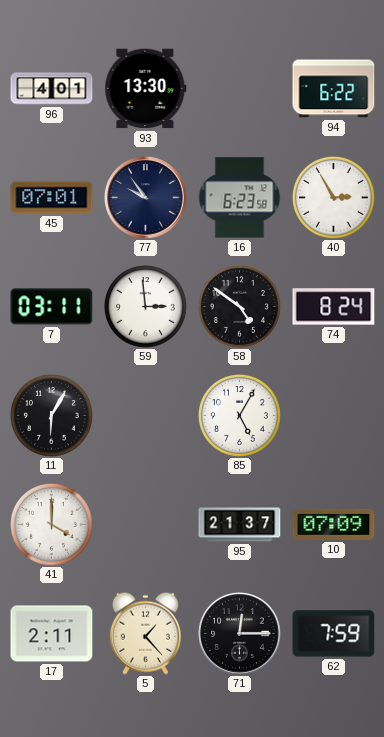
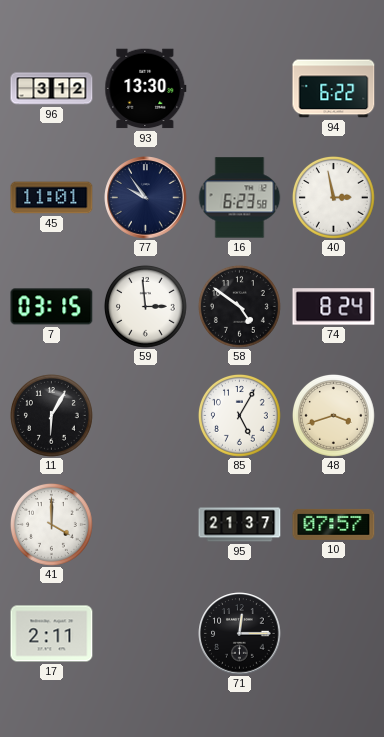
96: 4:01 -> 3:12 (52, 89)
45: 07:01 -> 11:01 (52, 198)
40: 2:55 -> 2:58 (333, 197)
7: 03:11 -> 03:15 (52, 307)
48: none -> 3:42 (333, 415)
10: 07:09 -> 07:57 (334, 524)
5: 1:23 -> none (145, 633)
62: 7:59 -> none (334, 634)
